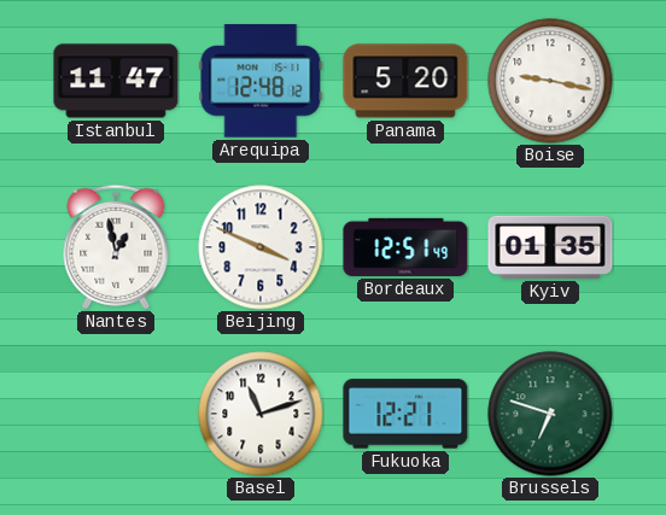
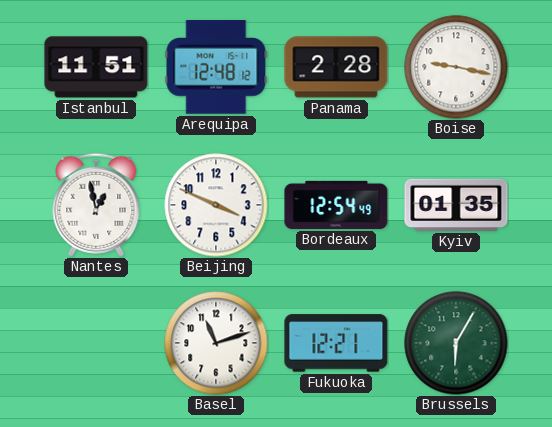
Istanbul: 11:47 -> 11:51 (96, 67)
Panama: 5:20 -> 2:28 (336, 67)
Bordeaux: 12:51 -> 12:54 (336, 205)
Brussels: 6:48 -> 6:05 (456, 343)
